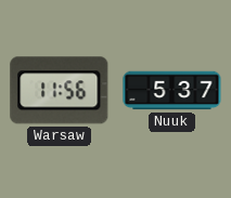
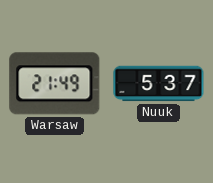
Warsaw: 11:56 -> 21:49 (55, 84)
